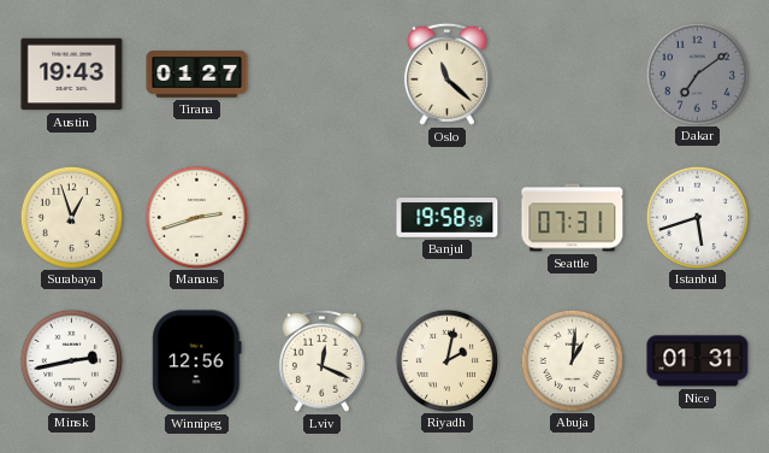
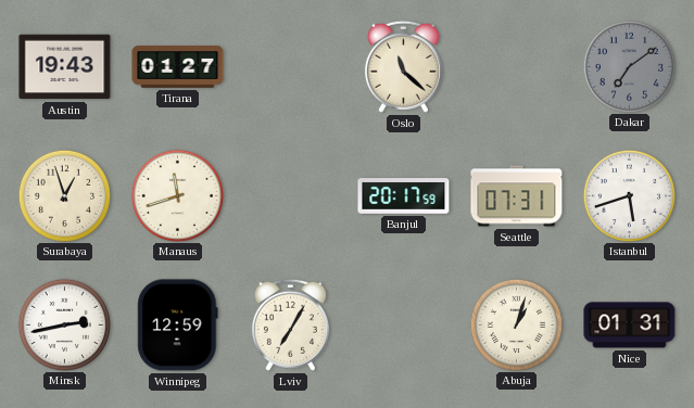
Manaus: 2:42 -> 11:42 (177, 195)
Banjul: 19:58 -> 20:17 (404, 196)
Winnipeg: 12:56 -> 12:59 (178, 326)
Lviv: 12:19 -> 7:05 (290, 324)
Riyadh: 2:02 -> none (446, 360)
Abuja: 1:01 -> 1:03 (516, 324)
